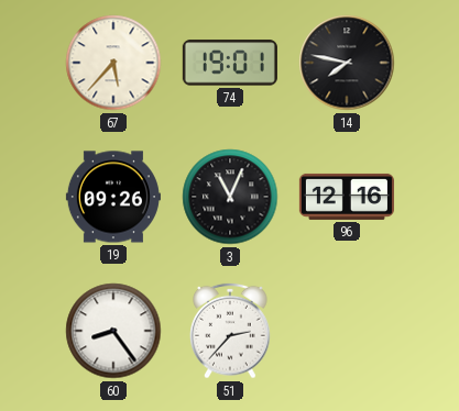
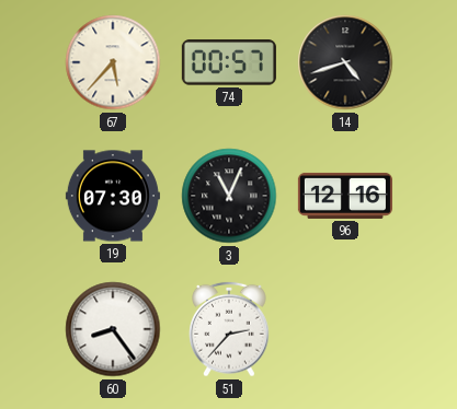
74: 19:01 -> 00:57 (229, 62)
14: 7:47 -> 4:42 (345, 62)
19: 09:26 -> 07:30 (113, 196)
